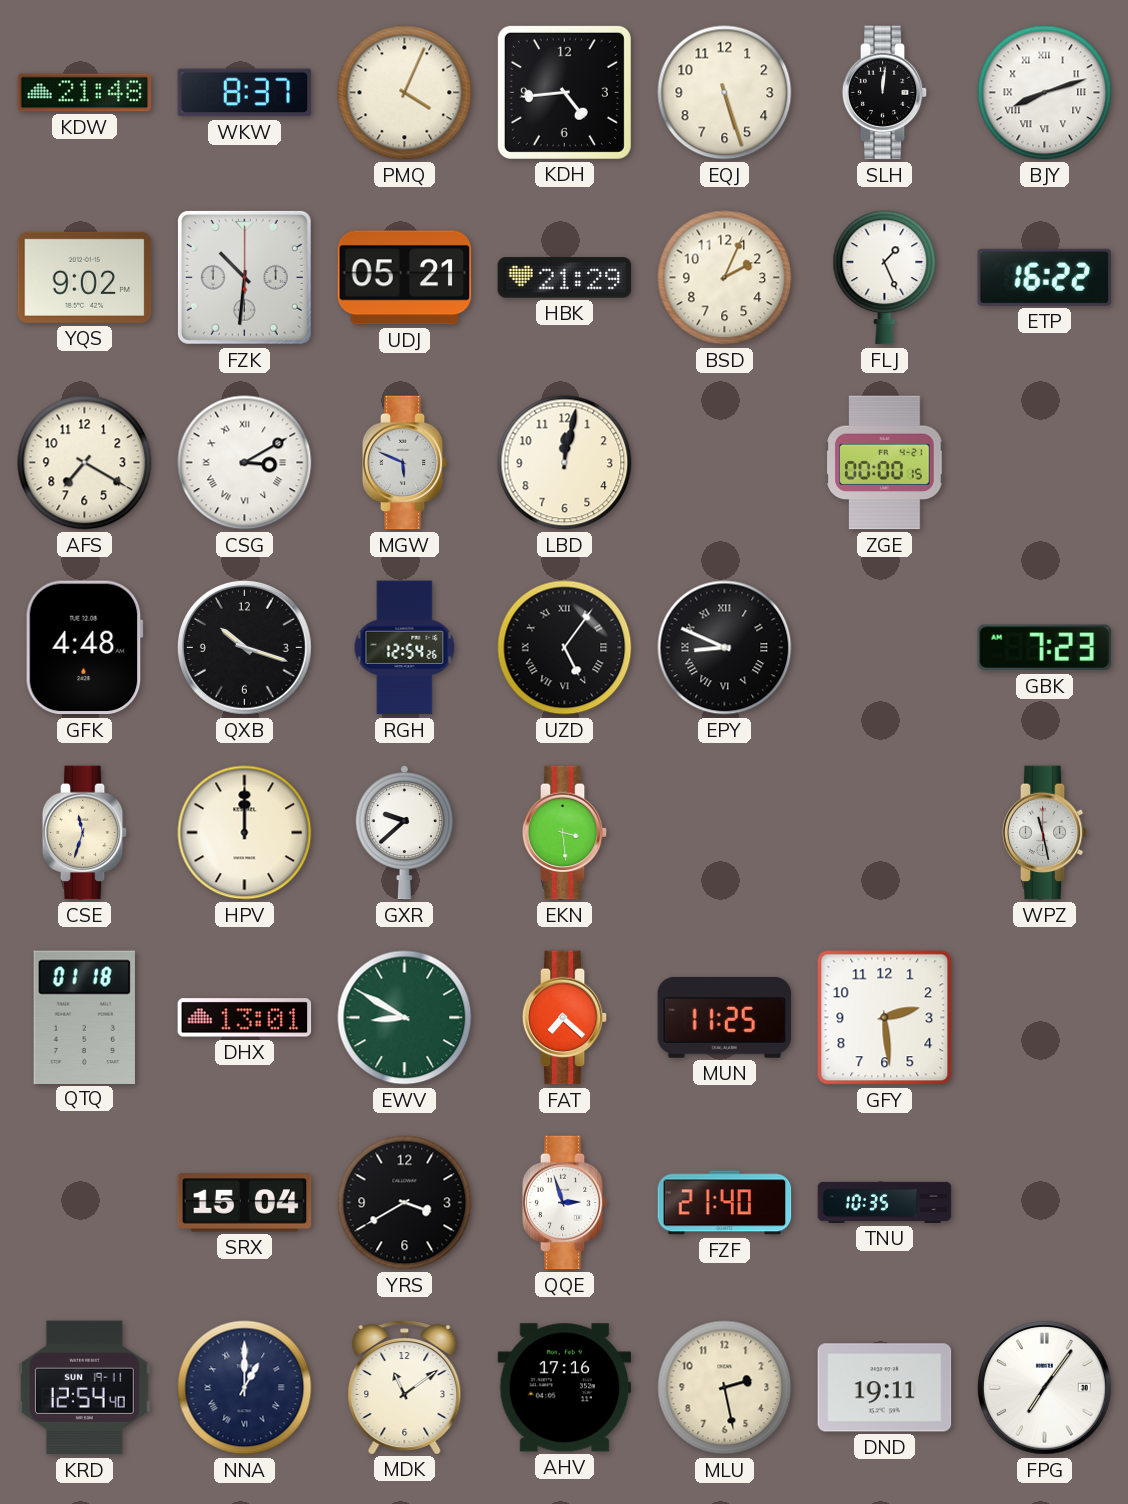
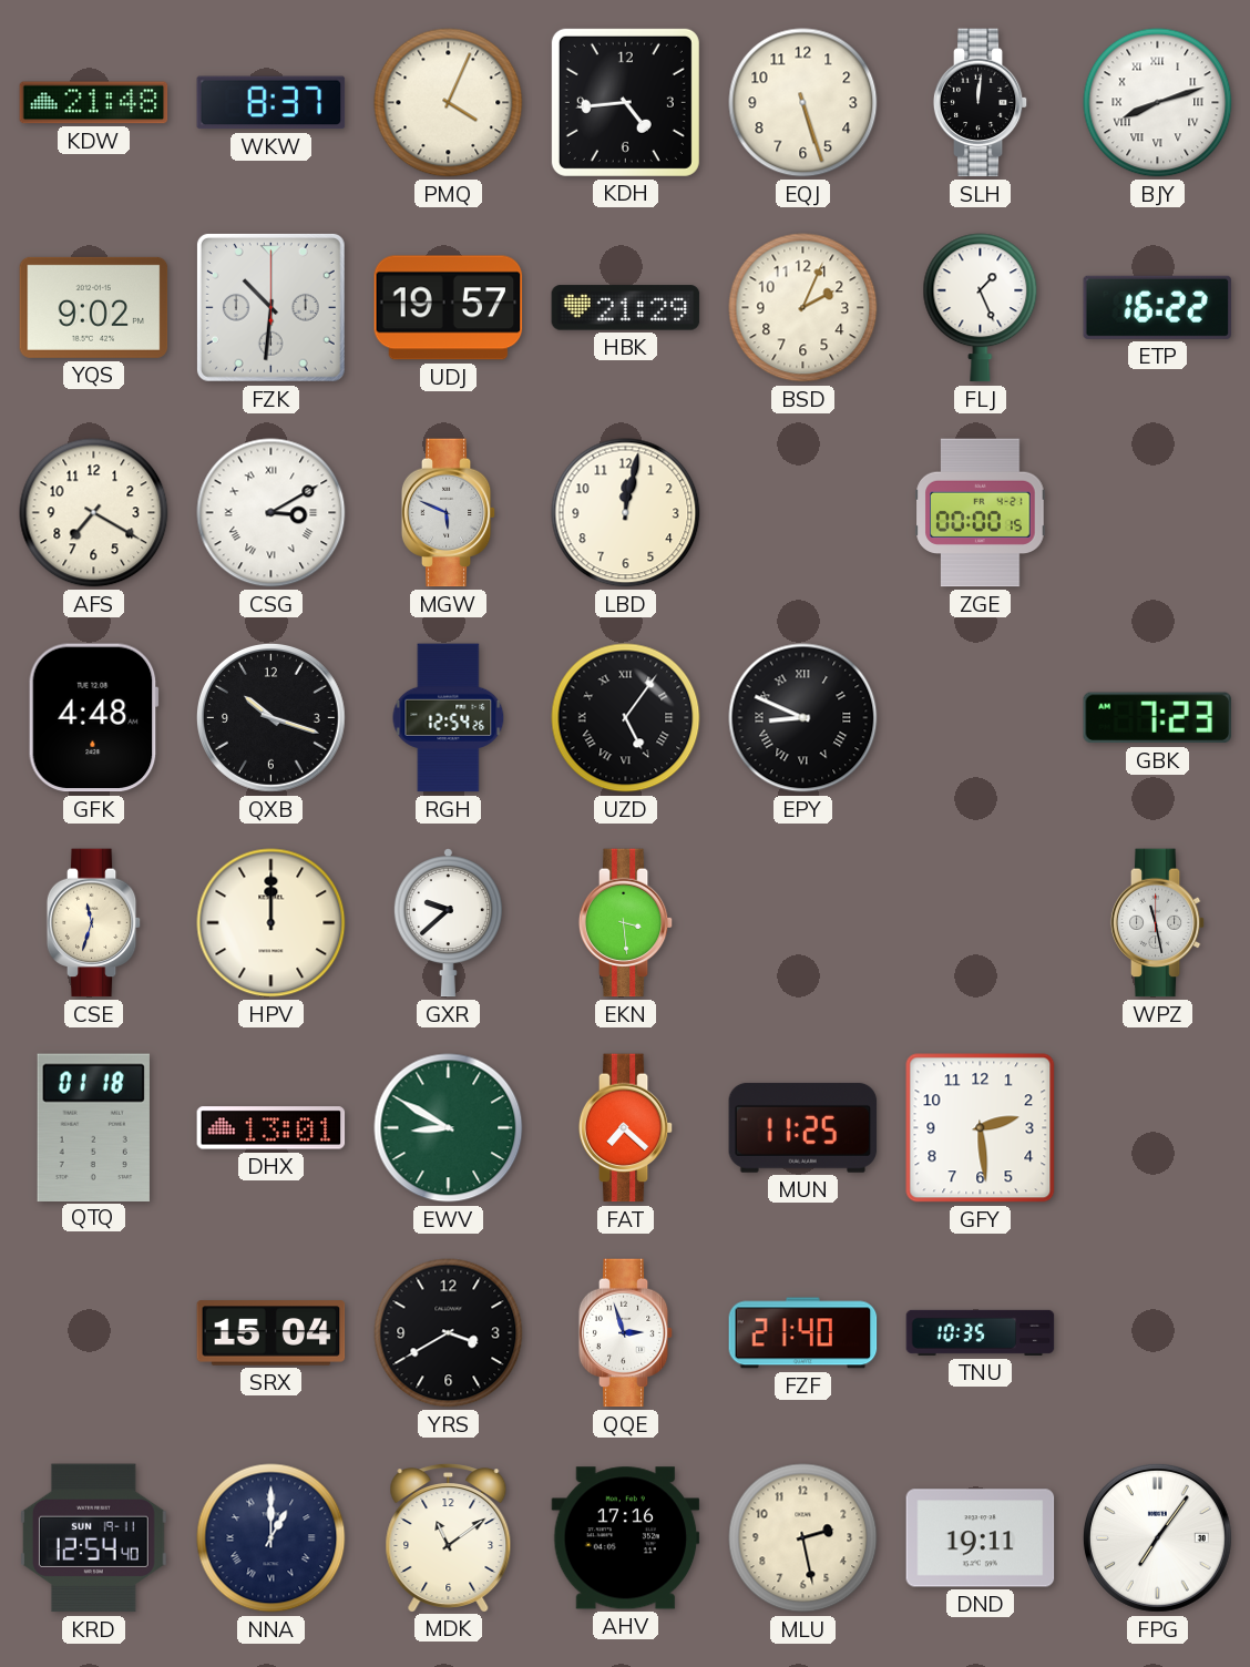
UDJ: 05:21 -> 19:57 (449, 308)
